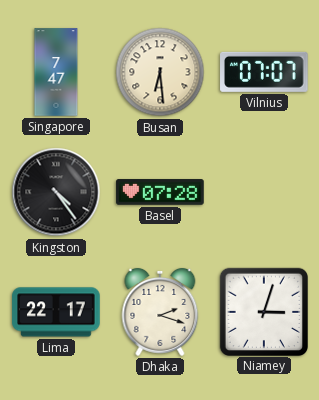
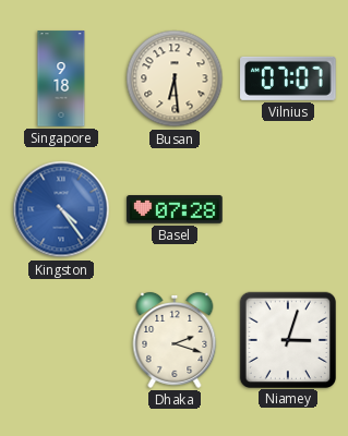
Singapore: 7:47 -> 9:18 (61, 78)
Kingston dial: black -> blue (61, 209)
Lima: 22:17 -> none (56, 312)
